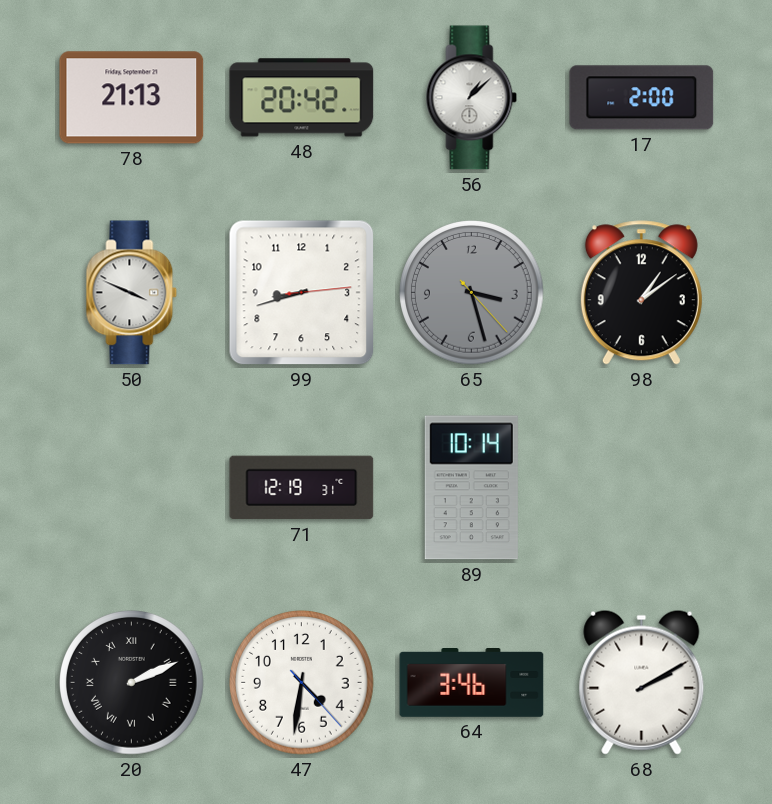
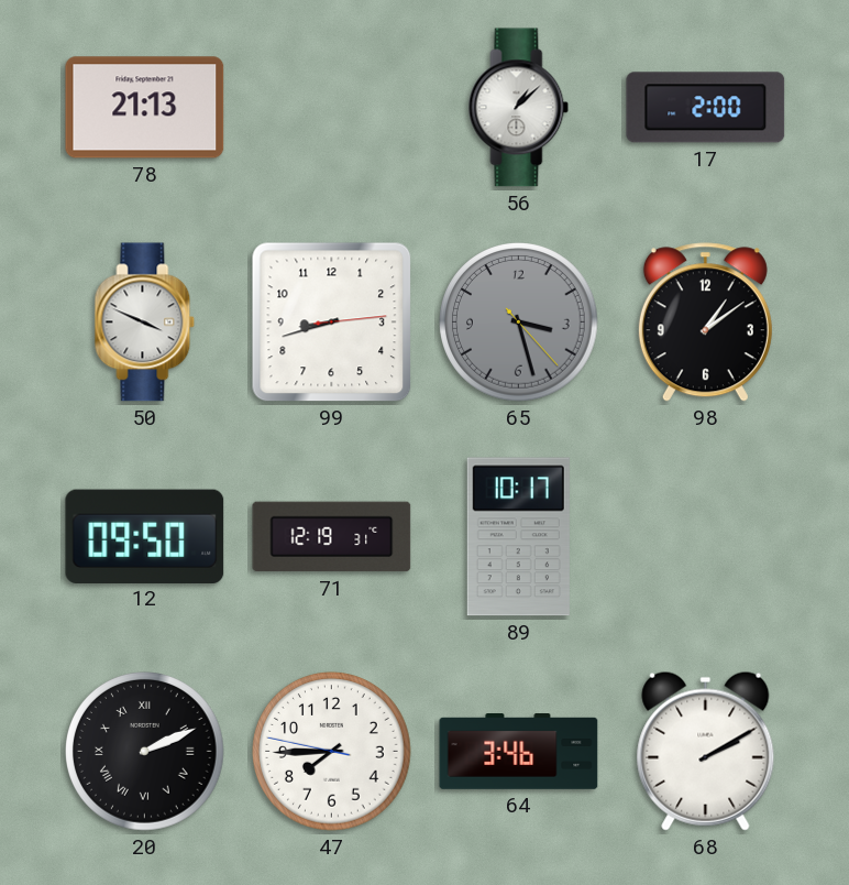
48: 20:42 -> none (302, 98)
12: none -> 09:50 (145, 536)
89: 10:14 -> 10:17 (518, 537)
47: 4:31 -> 7:44 (332, 752)
